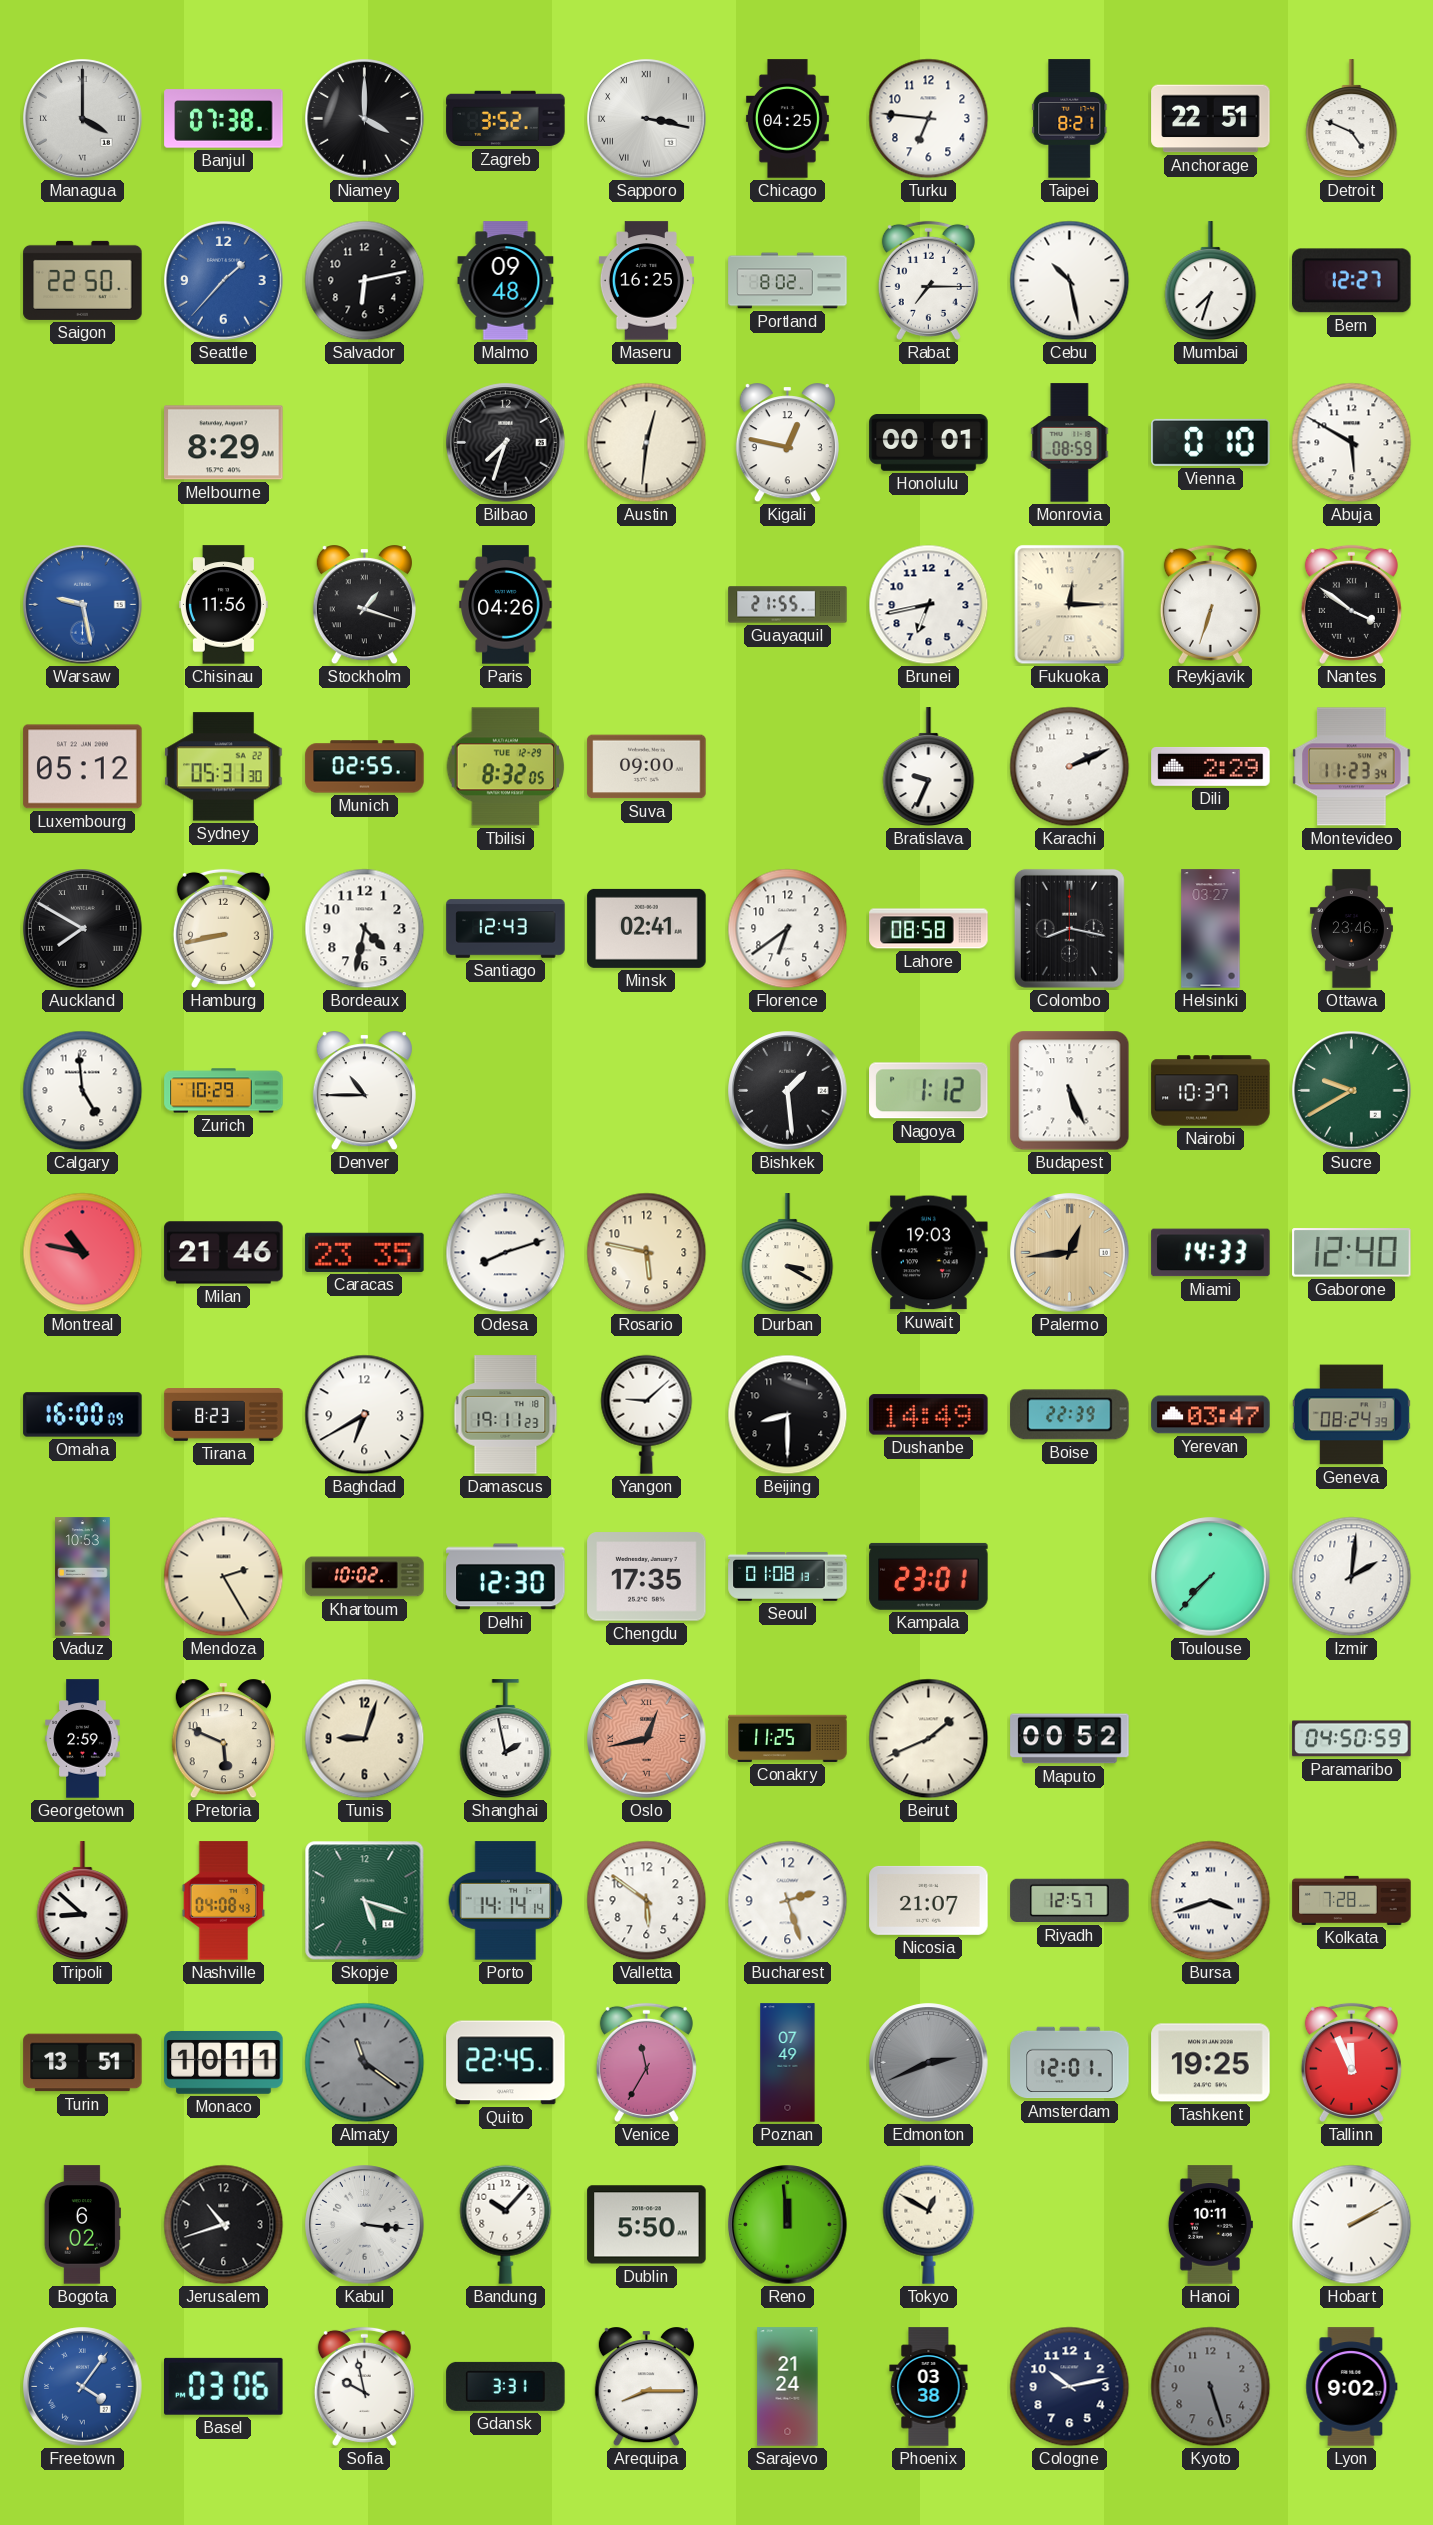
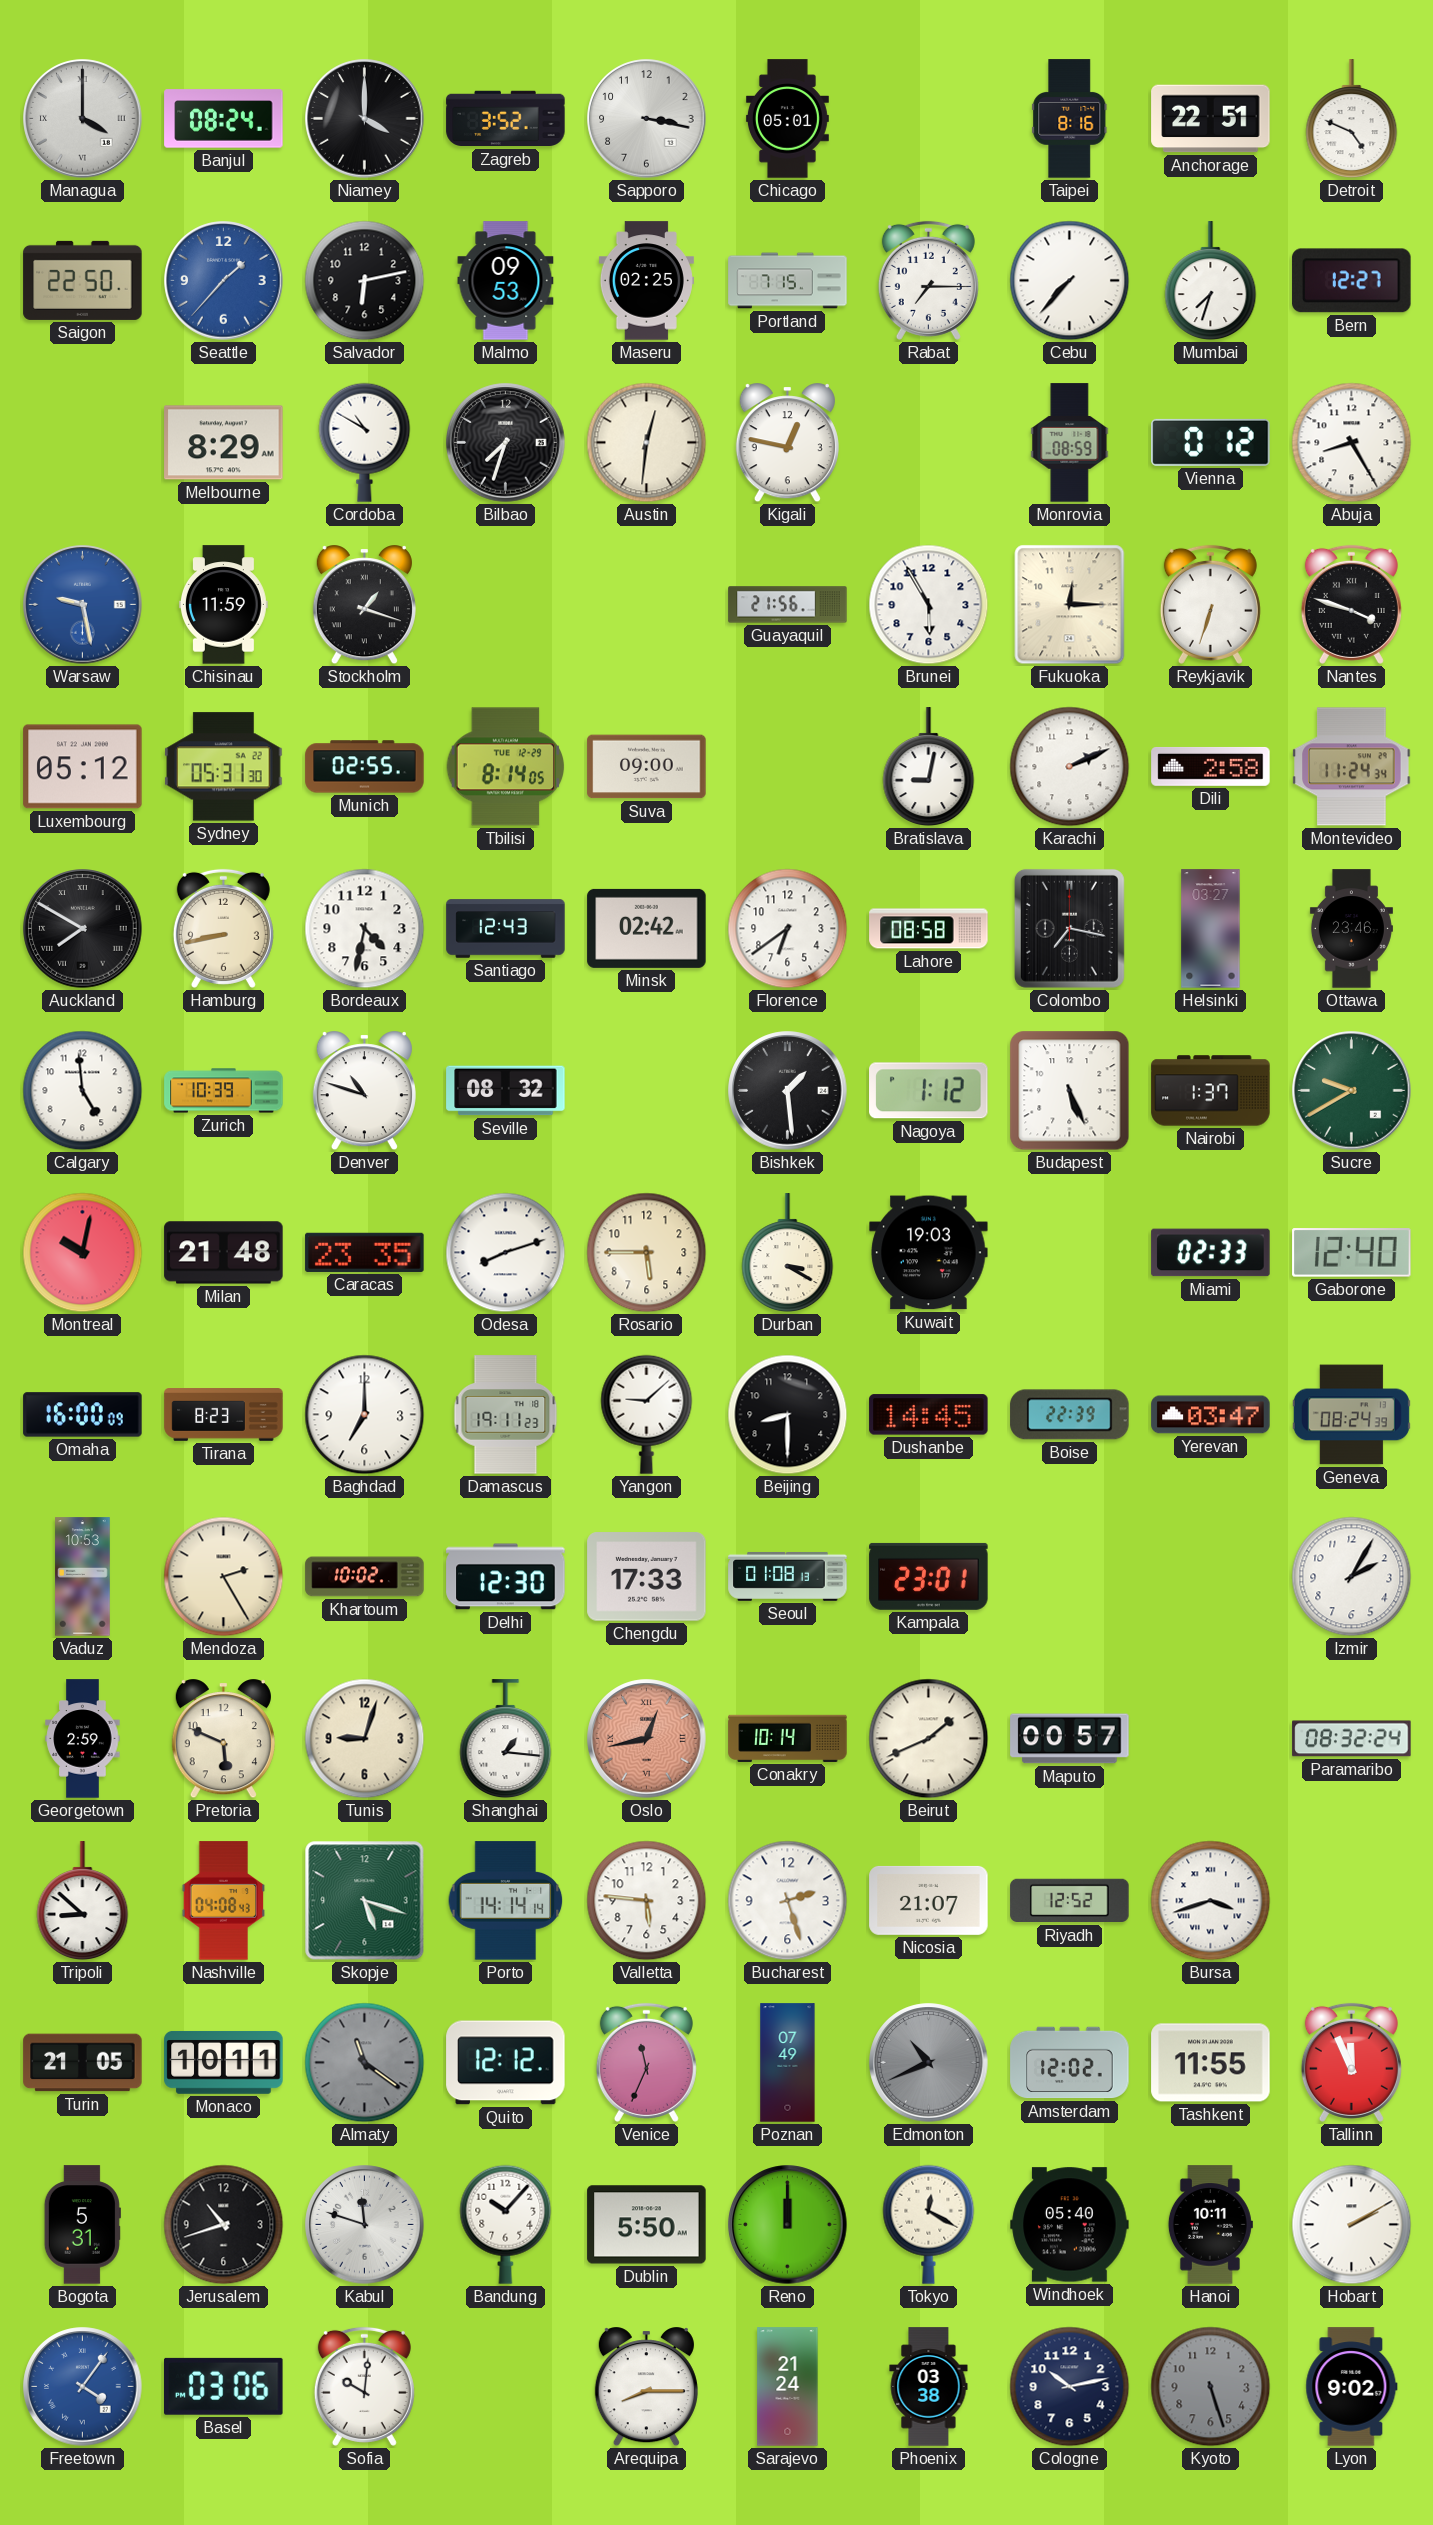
Banjul: 07:38 -> 08:24 (224, 119)
Sapporo numerals: Roman -> Arabic (647, 119)
Chicago: 04:25 -> 05:01 (787, 119)
Turku: 6:46 -> none (929, 119)
Taipei: 8:21 -> 8:16 (1070, 119)
Malmo: 09:48 -> 09:53 (506, 281)
Maseru: 16:25 -> 02:25 (646, 281)
Portland: 8:02 -> 7:15 (788, 281)
Cebu: 10:28 -> 7:37 (1070, 281)
Cordoba: none -> 10:50 (365, 442)
Honolulu: 00:01 -> none (929, 443)
Vienna: 0:10 -> 0:12 (1211, 442)
Abuja: 5:50 -> 8:25 (1352, 443)
Chisinau: 11:56 -> 11:59 (223, 605)
Paris: 04:26 -> none (506, 605)
Guayaquil: 21:55 -> 21:56 (788, 605)
Brunei: 6:43 -> 5:55 (929, 605)
Nantes: 3:51 -> 3:48 (1351, 604)
Tbilisi: 8:32 -> 8:14 (506, 767)
Bratislava: 9:34 -> 9:02 (929, 767)
Dili: 2:29 -> 2:58 (1211, 766)
Montevideo: 11:23 -> 11:24 (1352, 767)
Minsk: 02:41 -> 02:42 (647, 928)
Colombo: 8:17 -> 7:17 (1069, 928)
Zurich: 10:29 -> 10:39 (224, 1091)
Denver: 10:45 -> 10:48 (364, 1091)
Seville: none -> 08:32 (506, 1091)
Nairobi: 10:37 -> 1:37 (1211, 1091)
Montreal: 10:47 -> 10:02 (83, 1253)
Milan: 21:46 -> 21:48 (224, 1253)
Rosario: 5:47 -> 5:45 (647, 1253)
Palermo: 12:44 -> none (1070, 1253)
Miami: 14:33 -> 02:33 (1211, 1253)
Baghdad: 6:40 -> 7:00 (365, 1415)
Dushanbe: 14:49 -> 14:45 (929, 1415)
Chengdu: 17:35 -> 17:33 (647, 1577)
Toulouse: 7:37 -> none (1211, 1577)
Izmir: 2:01 -> 2:05 (1352, 1577)
Shanghai: 1:58 -> 1:16 (506, 1739)
Conakry: 11:25 -> 10:14 (788, 1738)
Maputo: 00:52 -> 00:57 (1070, 1739)
Paramaribo: 04:50 -> 08:32 (1352, 1739)
Valletta: 5:51 -> 5:46 (647, 1901)
Riyadh: 12:57 -> 12:52 (1070, 1901)
Kolkata: 7:28 -> none (1352, 1900)
Turin: 13:51 -> 21:05 (83, 2063)
Quito: 22:45 -> 12:12 (506, 2063)
Venice: 11:35 -> 11:34 (646, 2062)
Edmonton: 2:41 -> 10:41 (929, 2063)
Amsterdam: 12:01 -> 12:02 (1070, 2063)
Tashkent: 19:25 -> 11:55 (1211, 2063)
Bogota: 6:02 -> 5:31 (82, 2225)
Kabul: 3:16 -> 11:48 (365, 2225)
Reno: 11:59 -> 12:00 (788, 2225)
Tokyo: 12:50 -> 12:20 (929, 2224)
Windhoek: none -> 05:40 (1070, 2225)
Sofia: 9:58 -> 10:01 (364, 2386)
Gdansk: 3:31 -> none (506, 2386)
